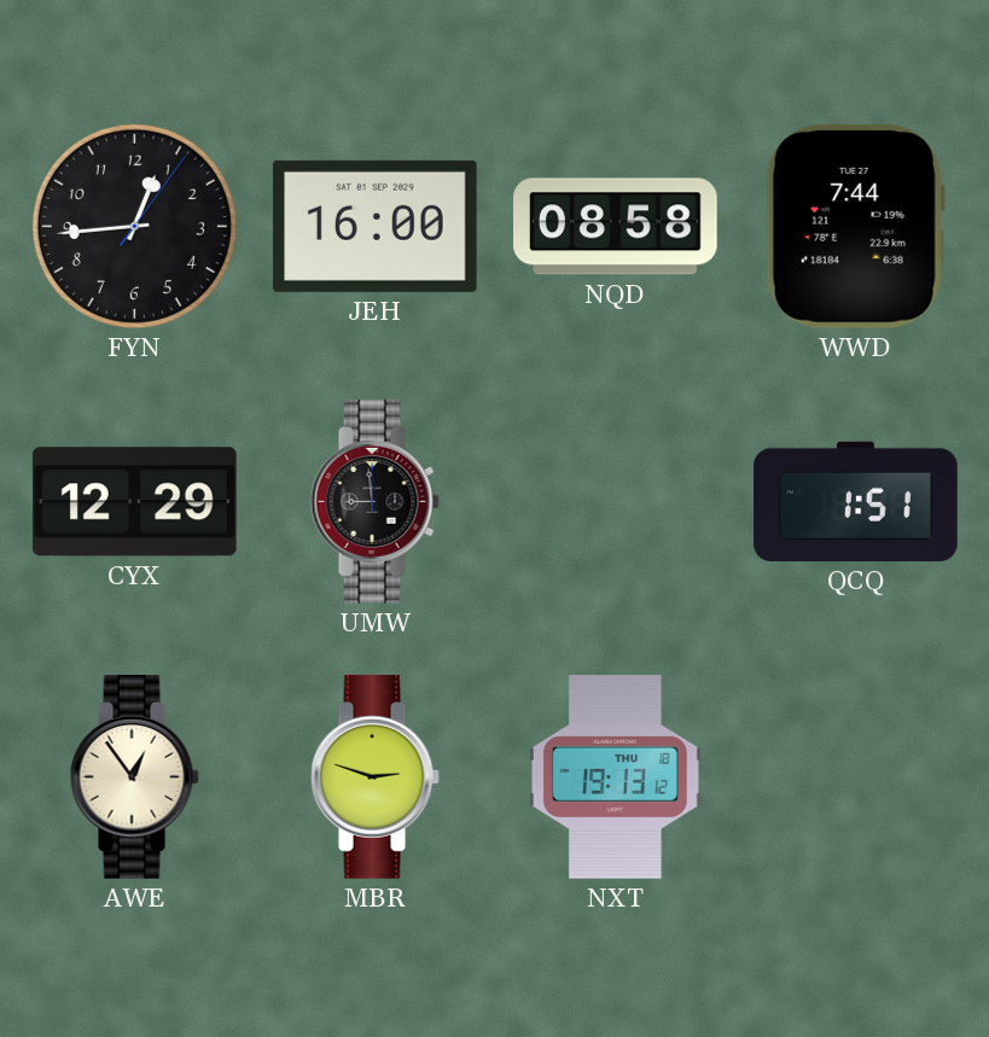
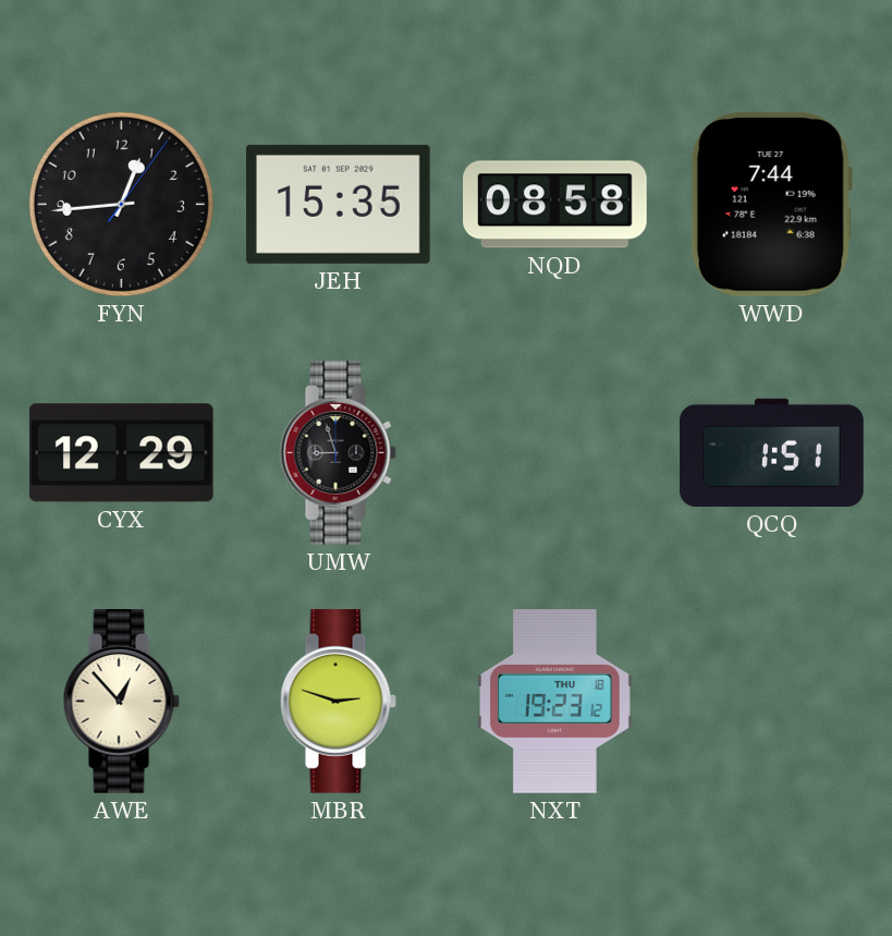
JEH: 16:00 -> 15:35 (338, 204)
UMW: 8:59 -> 8:57 (338, 453)
AWE: 12:54 -> 12:53 (121, 702)
NXT: 19:13 -> 19:23 (555, 702)
